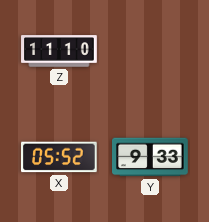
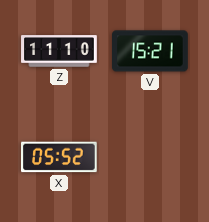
V: none -> 15:21 (151, 51)
Y: 9:33 -> none (151, 157)
